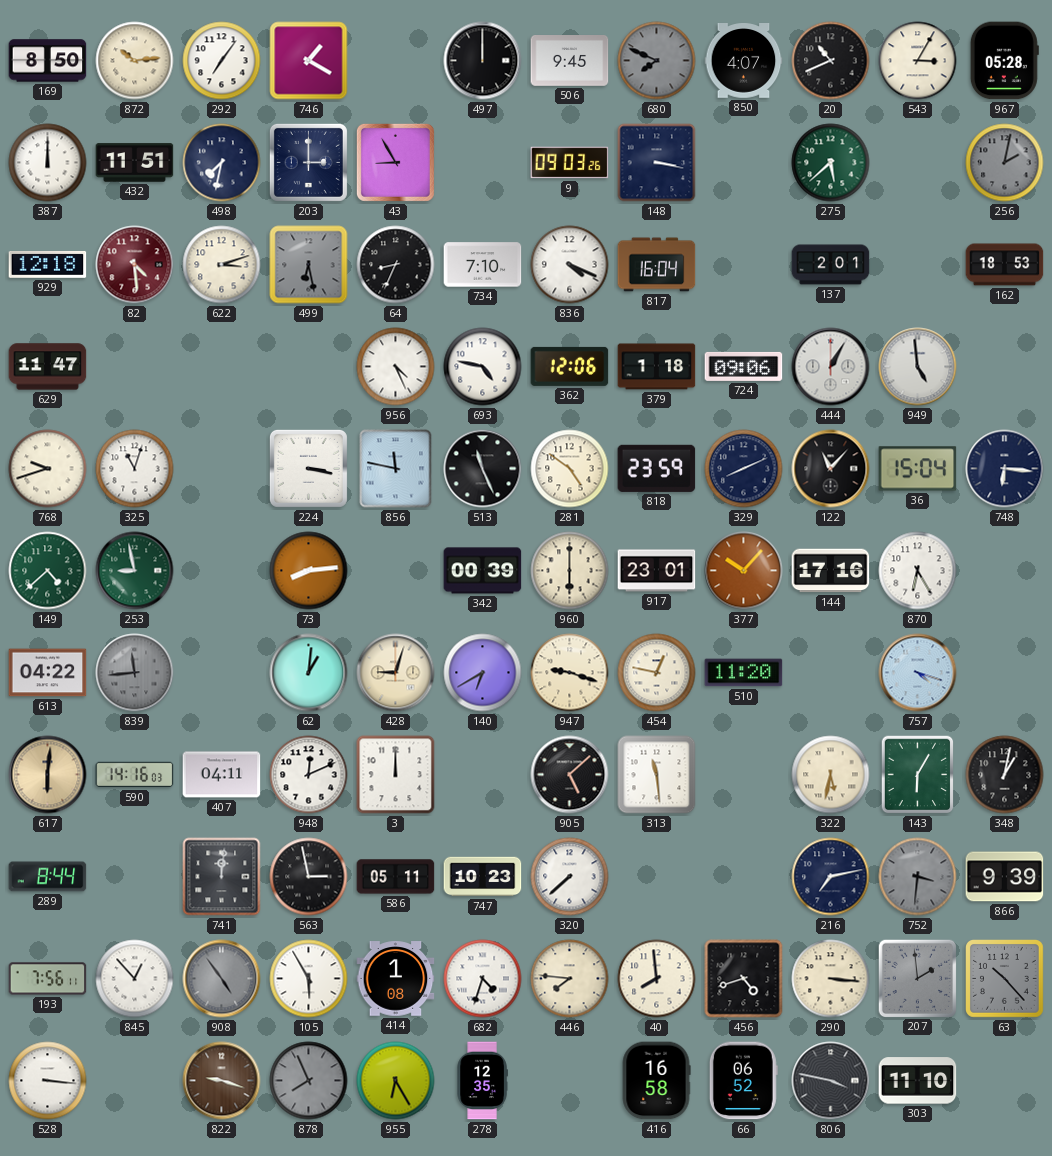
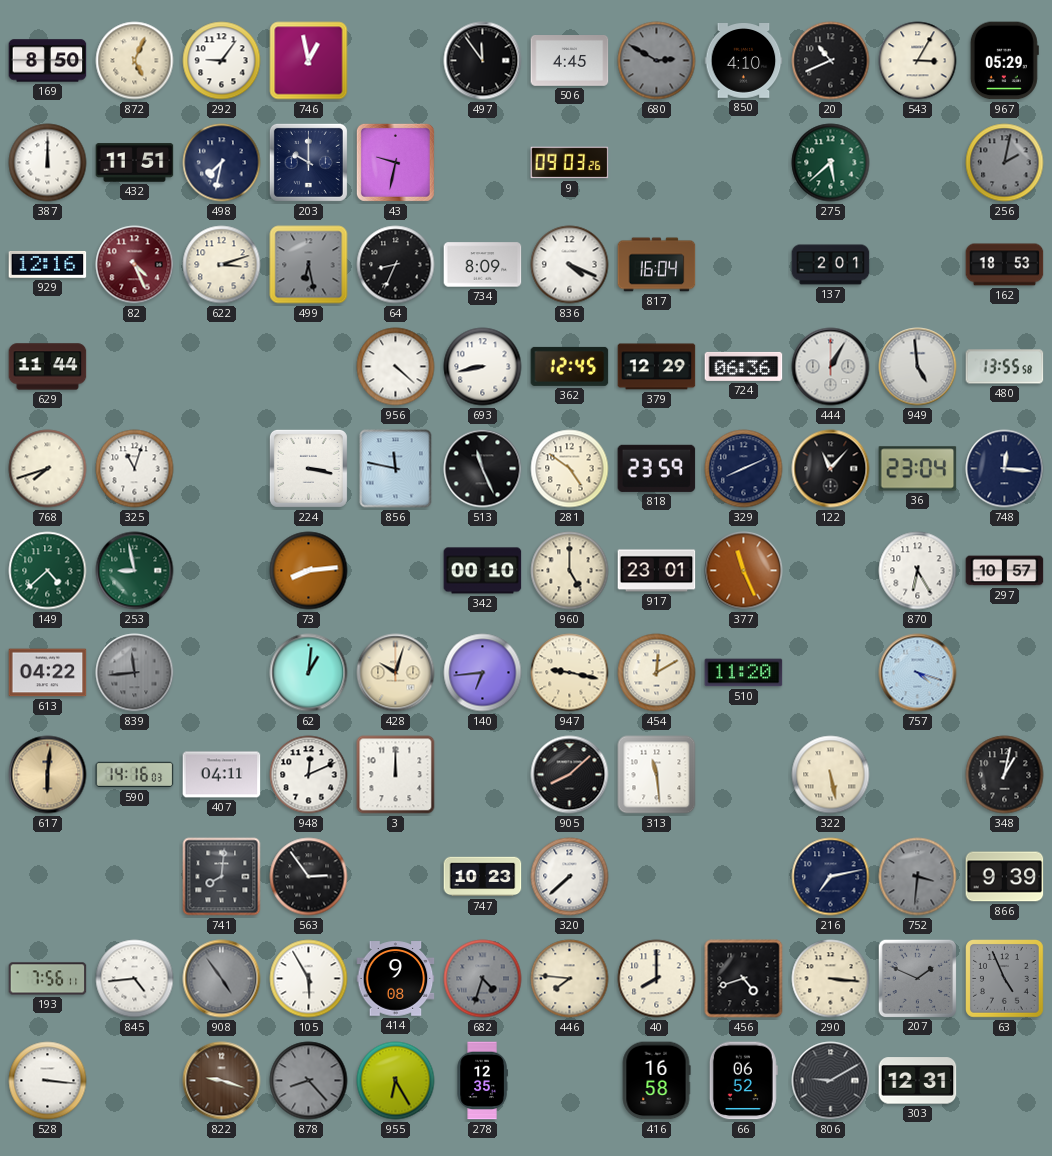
872: 10:14 -> 5:04 (135, 61)
292: 7:06 -> 9:06 (222, 61)
746: 1:20 -> 12:58 (309, 61)
497: 12:00 -> 11:54 (483, 61)
506: 9:45 -> 4:45 (570, 61)
680: 7:49 -> 2:50 (657, 61)
850: 4:07 -> 4:10 (744, 61)
967: 05:28 -> 05:29 (1004, 61)
203: 3:00 -> 10:00 (308, 162)
43: 8:55 -> 9:32 (395, 162)
148: 3:17 -> none (657, 163)
929: 12:18 -> 12:16 (48, 265)
82: 4:29 -> 4:26 (135, 265)
734: 7:10 -> 8:09 (483, 265)
629: 11:47 -> 11:44 (48, 367)
956: 4:26 -> 4:22 (396, 367)
693: 4:47 -> 8:43 (483, 367)
362: 12:06 -> 12:45 (570, 366)
379: 1:18 -> 12:29 (657, 367)
724: 09:06 -> 06:36 (744, 366)
480: none -> 13:55 (1005, 367)
768: 9:42 -> 7:42 (48, 469)
36: 15:04 -> 23:04 (918, 469)
748: 6:16 -> 12:16 (1005, 469)
342: 00:39 -> 00:10 (483, 571)
960: 6:00 -> 5:00 (570, 571)
377: 10:07 -> 11:26 (744, 571)
144: 17:16 -> none (831, 571)
297: none -> 10:57 (1005, 571)
428: 9:03 -> 10:03 (396, 673)
140: 6:40 -> 6:44 (483, 673)
947: 9:18 -> 9:17 (570, 673)
454: 12:47 -> 12:10 (657, 673)
905: 5:08 -> 8:08 (570, 775)
322: 5:32 -> 5:28 (831, 775)
143: 6:05 -> none (918, 775)
289: 8:44 -> none (48, 877)
741: 12:01 -> 8:01 (222, 877)
563: 2:58 -> 2:54 (309, 877)
586: 05:11 -> none (396, 877)
845: 12:53 -> 4:44 (135, 979)
414: 1:08 -> 9:08 (396, 979)
682 dial: white -> grey (483, 979)
40: 7:59 -> 8:00 (657, 979)
207: 1:59 -> 1:49 (917, 978)
63: 10:23 -> 4:56 (1005, 979)
878: 7:56 -> 8:23 (309, 1081)
806: 3:47 -> 9:10 (831, 1081)
303: 11:10 -> 12:31 (918, 1081)
